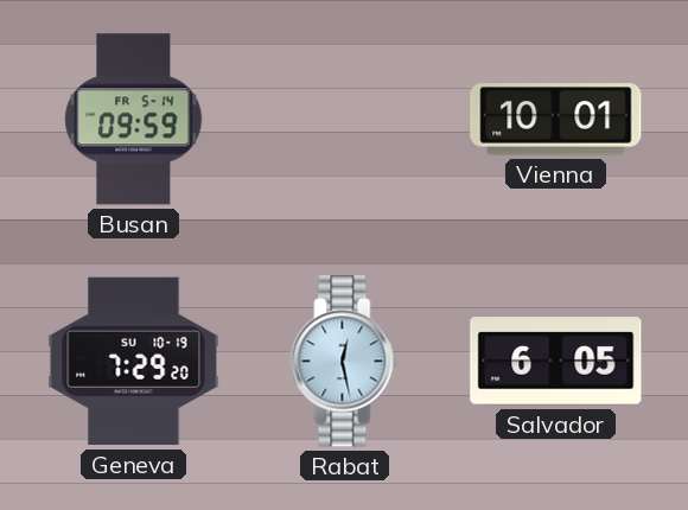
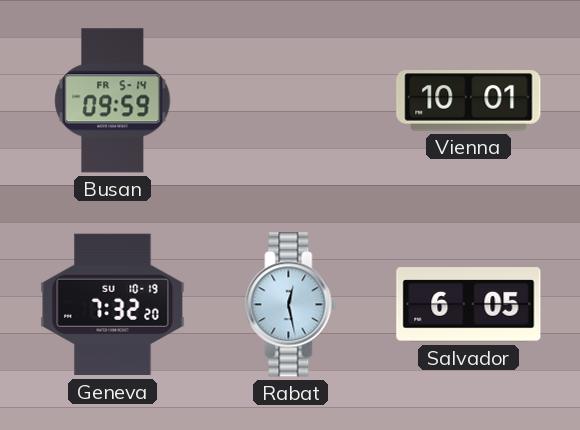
Geneva: 7:29 -> 7:32 (113, 305)
